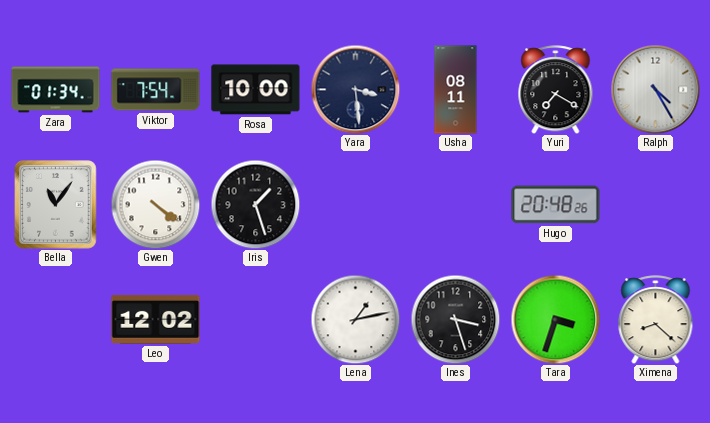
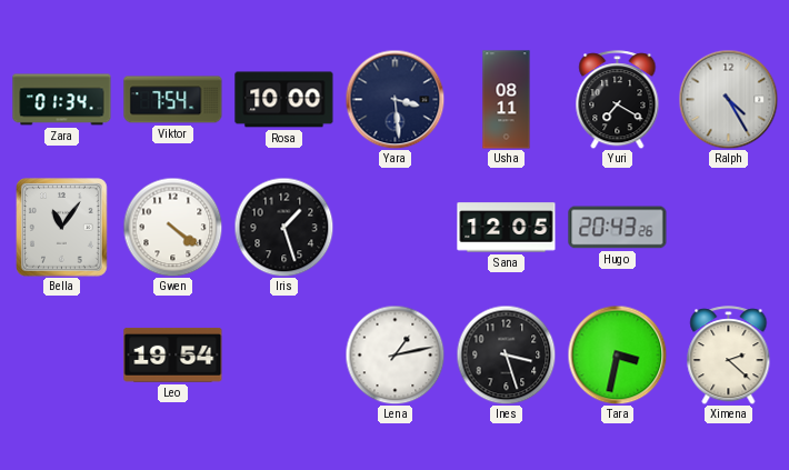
Sana: none -> 12:05 (507, 228)
Hugo: 20:48 -> 20:43 (618, 228)
Leo: 12:02 -> 19:54 (173, 354)
Tara: 3:33 -> 3:32 (617, 354)
Ximena: 8:22 -> 2:22 (729, 356)
